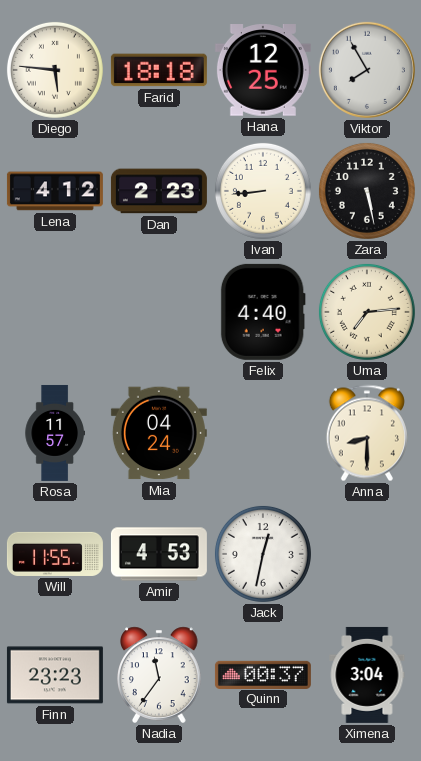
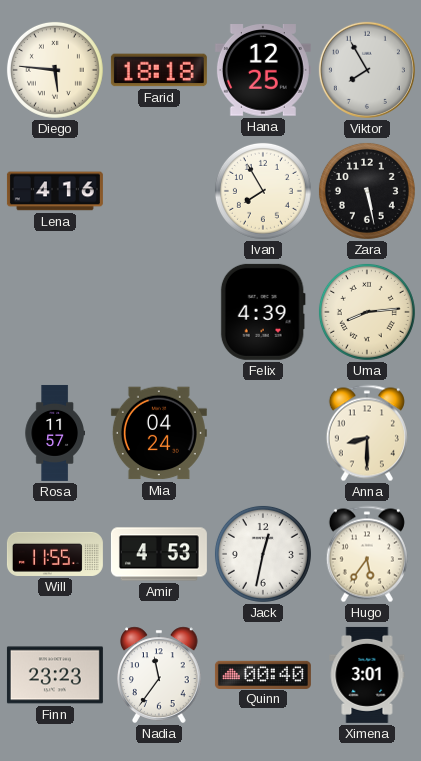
Lena: 4:12 -> 4:16 (55, 191)
Dan: 2:23 -> none (159, 191)
Ivan: 8:44 -> 7:55 (263, 191)
Felix: 4:40 -> 4:39 (263, 312)
Uma: 7:14 -> 8:14 (367, 312)
Hugo: none -> 5:36 (367, 554)
Quinn: 00:37 -> 00:40 (263, 674)
Ximena: 3:04 -> 3:01 (367, 675)
